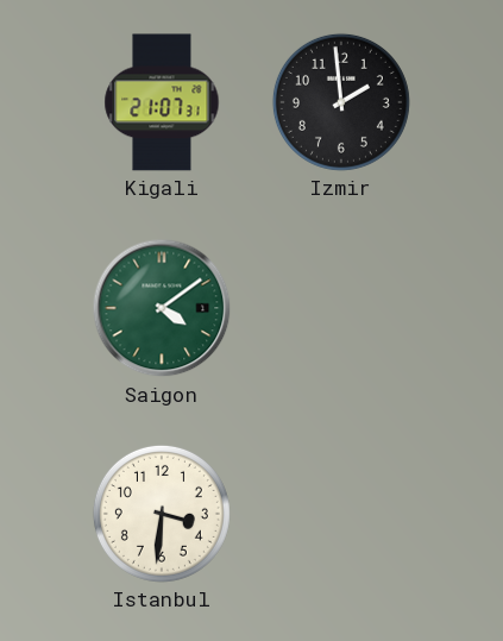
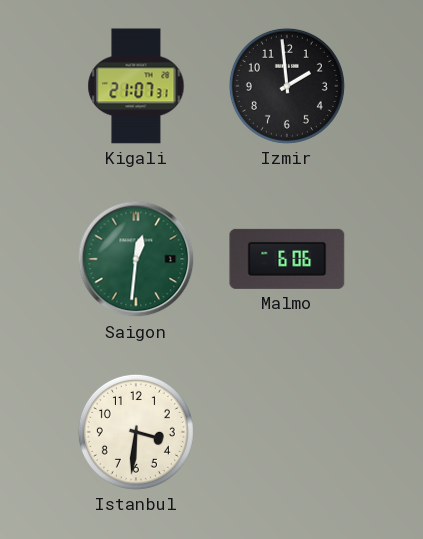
Saigon: 4:09 -> 12:31 (136, 259)
Malmo: none -> 6:06 (287, 259)
